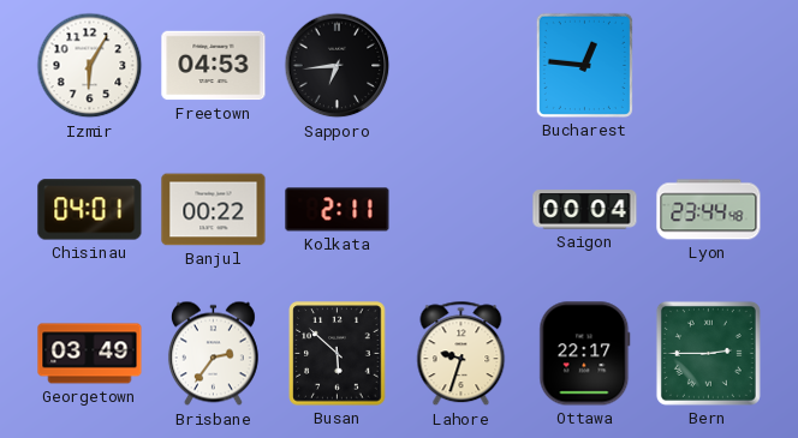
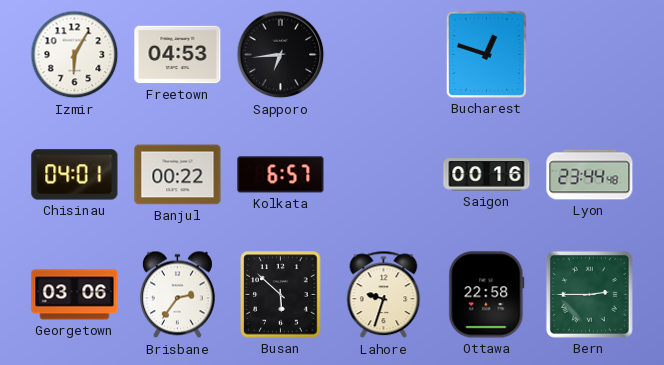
Bucharest: 12:46 -> 12:48 (486, 54)
Kolkata: 2:11 -> 6:57 (281, 175)
Saigon: 00:04 -> 00:16 (487, 175)
Georgetown: 03:49 -> 03:06 (75, 295)
Ottawa: 22:17 -> 22:58 (487, 295)
